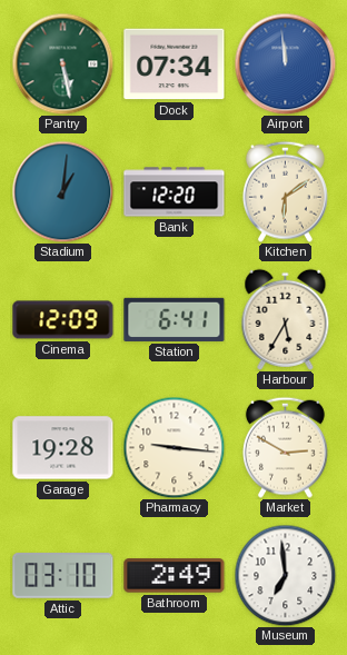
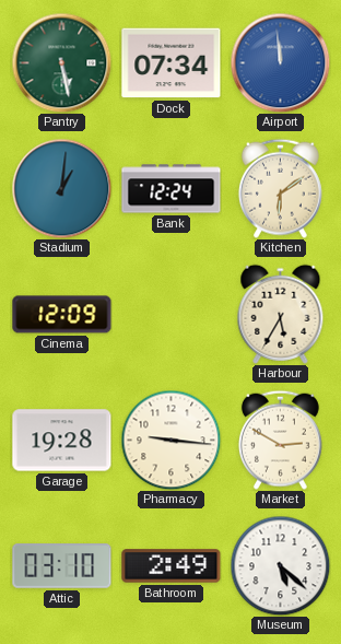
Bank: 12:20 -> 12:24 (172, 189)
Station: 6:41 -> none (175, 319)
Museum: 6:59 -> 5:22 (280, 565)
